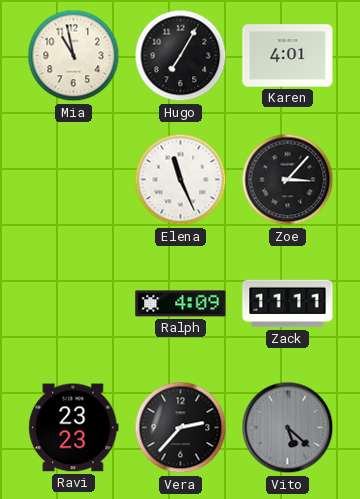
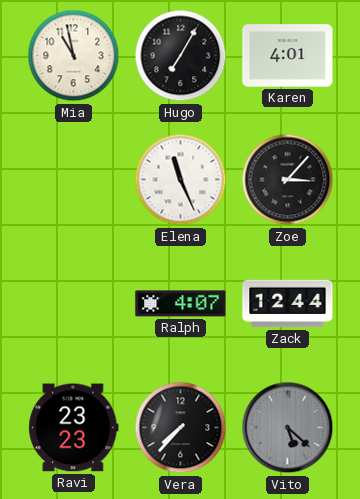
Ralph: 4:09 -> 4:07 (181, 304)
Zack: 11:11 -> 12:44 (288, 304)
Vera: 2:37 -> 7:37 (181, 428)
